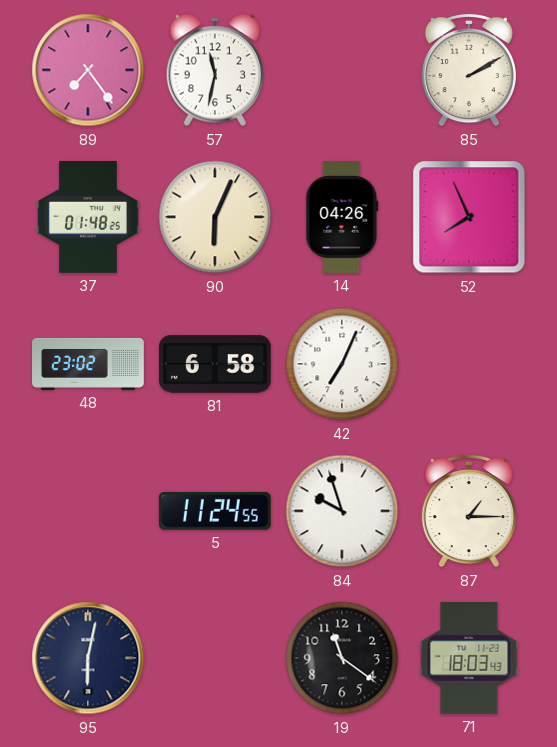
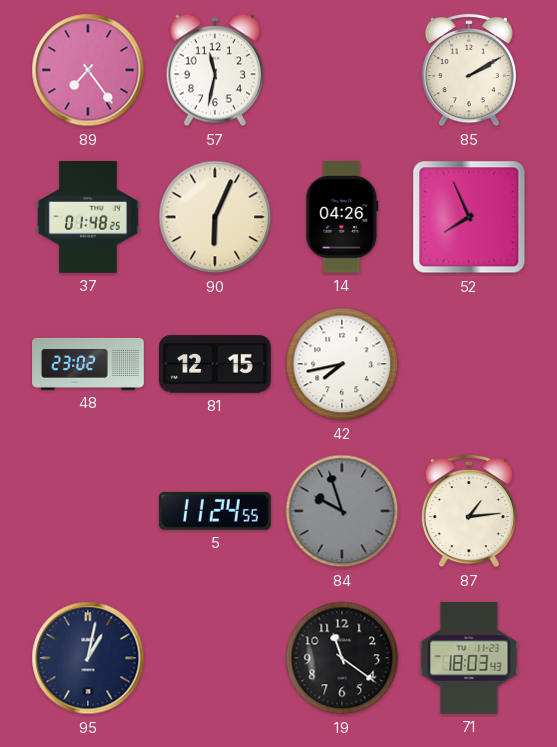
81: 6:58 -> 12:15 (216, 364)
42: 7:04 -> 7:43 (342, 364)
84 dial: white -> grey (342, 511)
87: 1:15 -> 1:14 (469, 511)
95: 6:02 -> 1:02 (88, 658)
